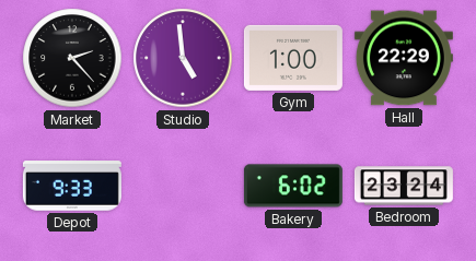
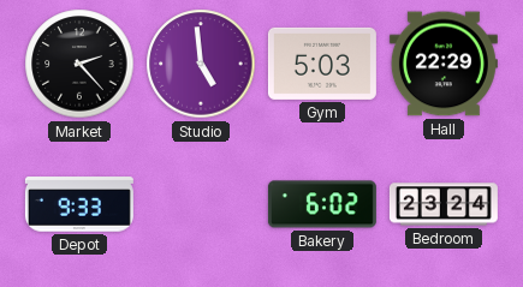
Gym: 1:00 -> 5:03 (322, 64)
